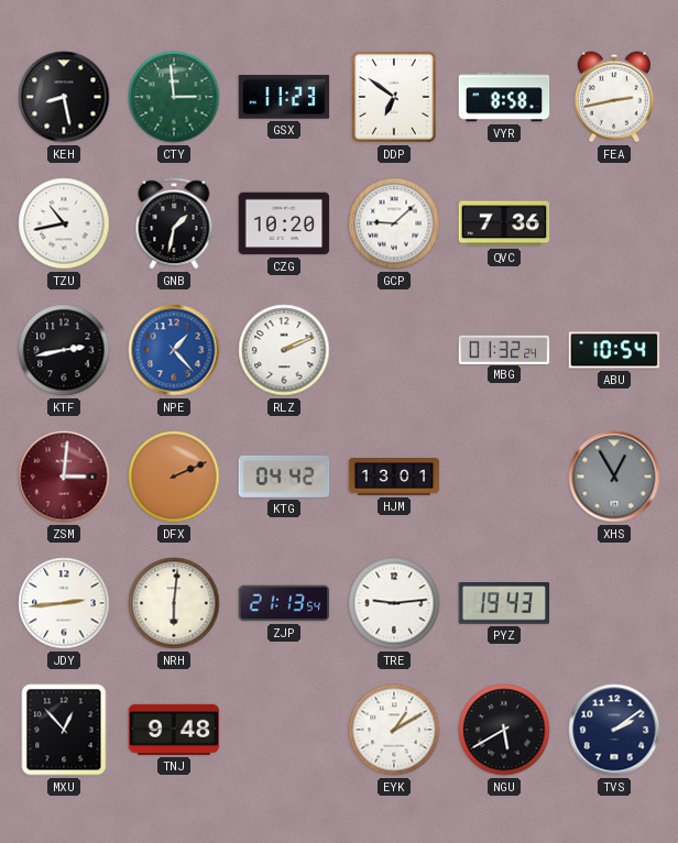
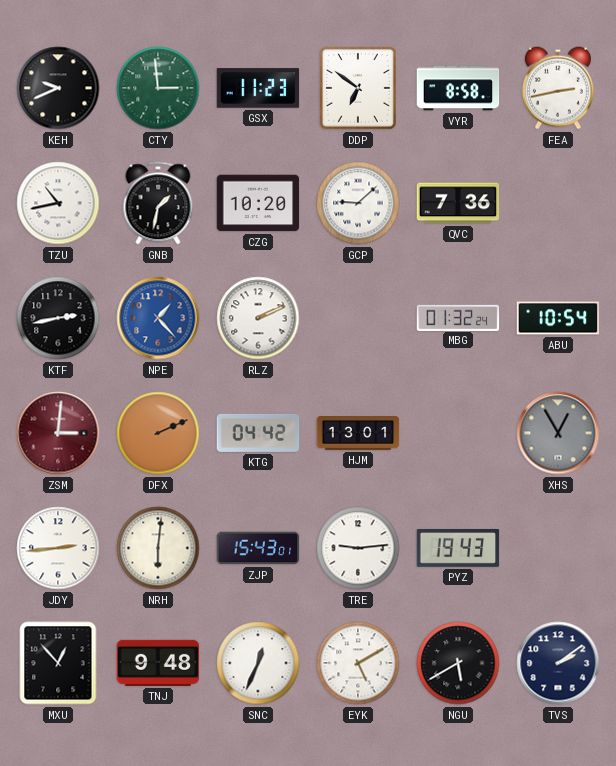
KEH: 8:28 -> 9:41 (58, 88)
ZJP: 21:13 -> 15:43 (258, 548)
SNC: none -> 12:34 (258, 663)
EYK: 1:10 -> 5:10 (358, 663)
